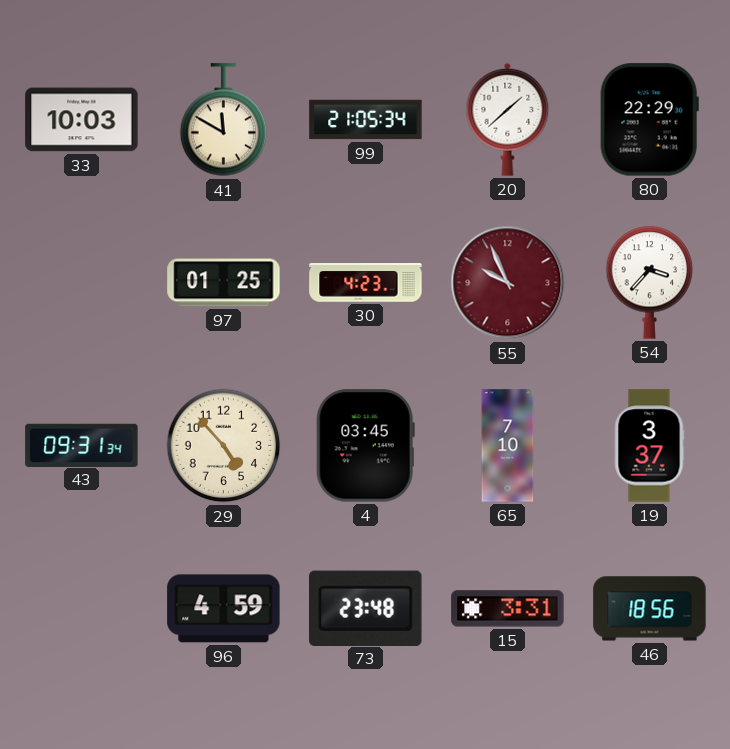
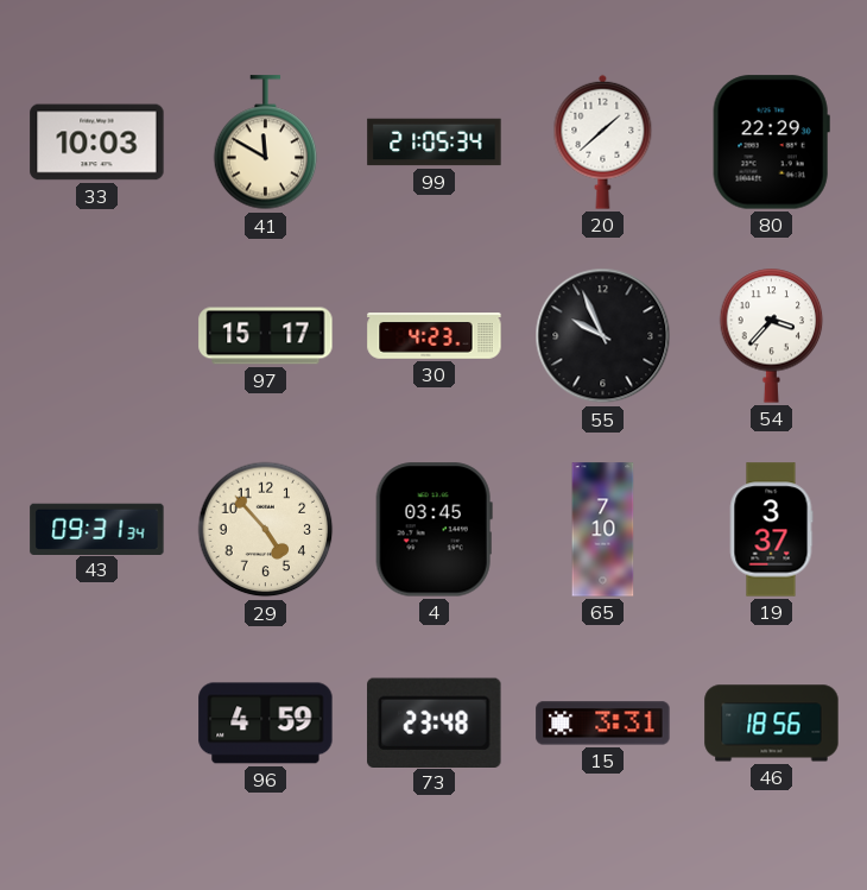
97: 01:25 -> 15:17 (266, 336)
55 dial: burgundy -> black (603, 336)
